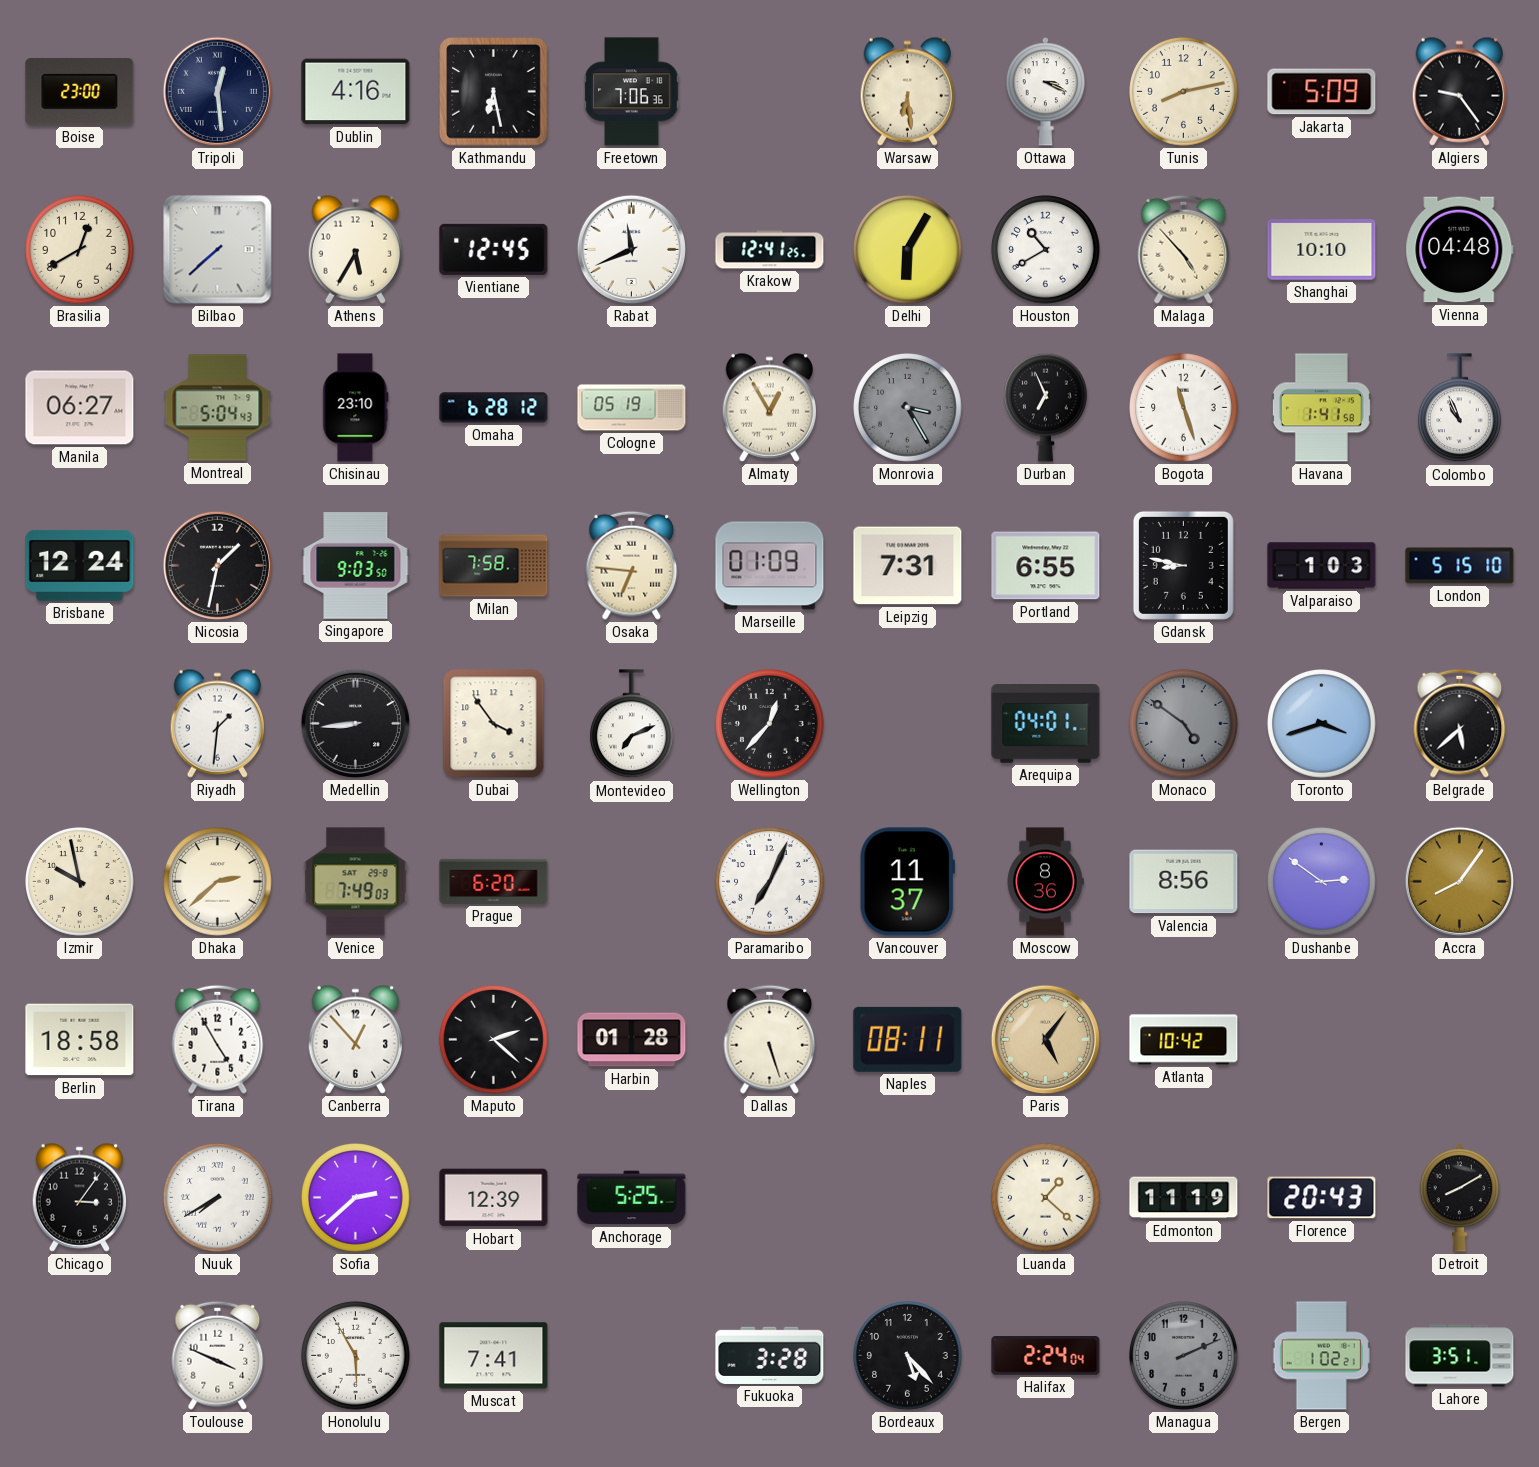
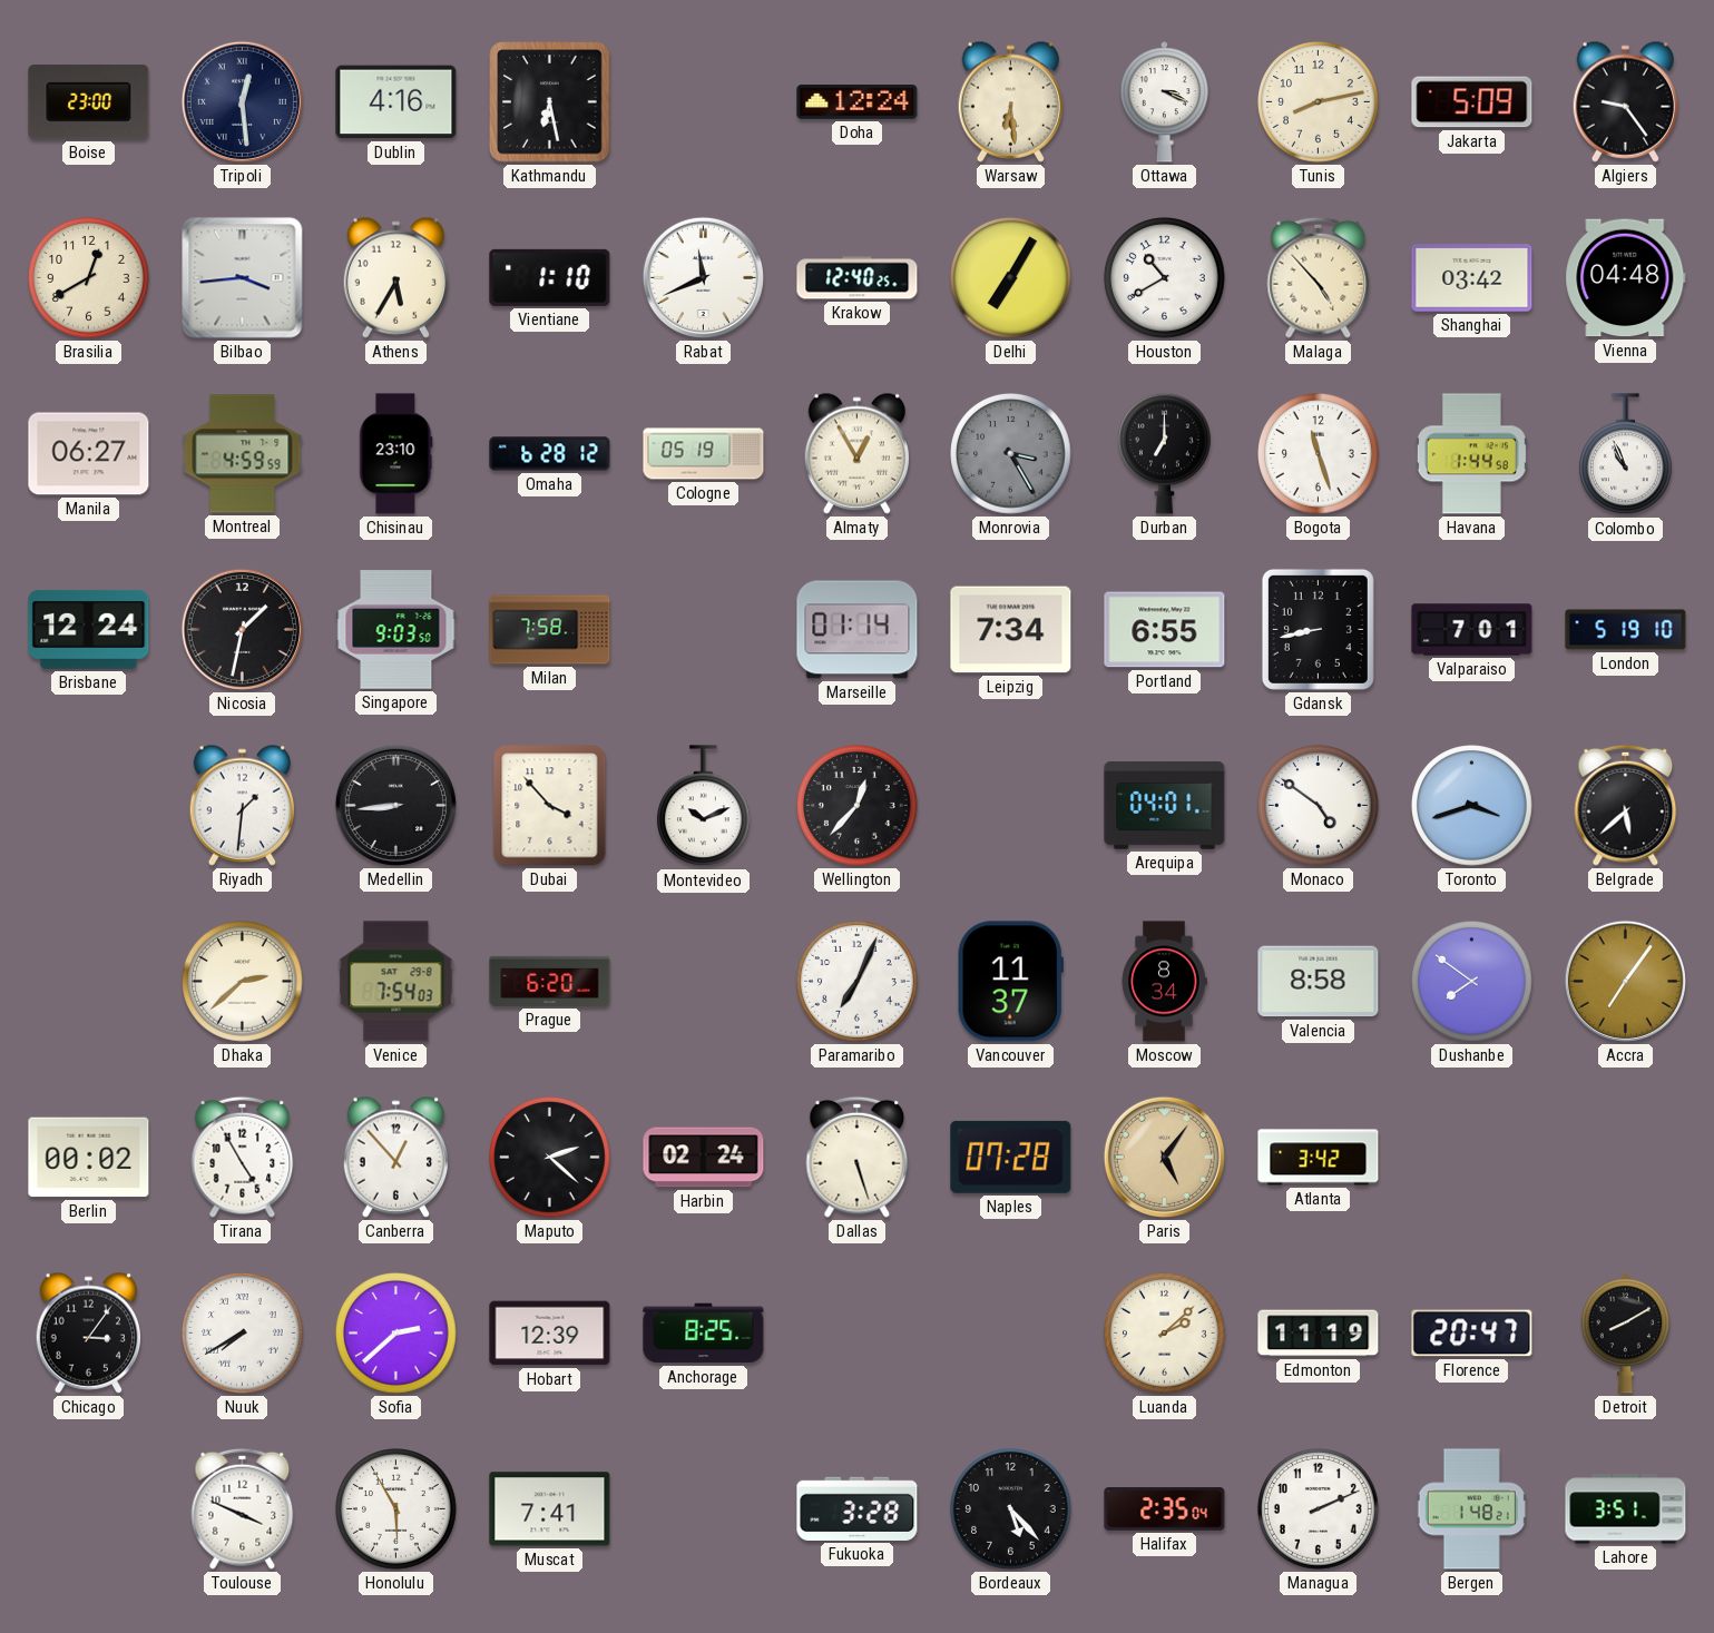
Freetown: 7:06 -> none (632, 92)
Doha: none -> 12:24 (858, 102)
Bilbao: 7:38 -> 3:44 (243, 278)
Vientiane: 12:45 -> 1:10 (550, 277)
Krakow: 12:41 -> 12:40 (858, 278)
Delhi: 6:05 -> 7:05 (1011, 278)
Shanghai: 10:10 -> 03:42 (1472, 278)
Montreal: 5:04 -> 4:59 (243, 454)
Durban: 6:56 -> 7:00 (1165, 453)
Havana: 1:41 -> 1:44 (1471, 454)
Osaka: 6:46 -> none (632, 565)
Marseille: 01:09 -> 01:14 (858, 630)
Leipzig: 7:31 -> 7:34 (1011, 630)
Gdansk: 8:47 -> 8:43 (1318, 629)
Valparaiso: 1:03 -> 7:01 (1472, 630)
London: 5:15 -> 5:19 (1626, 630)
Dubai: 3:54 -> 3:53 (550, 806)
Montevideo: 7:11 -> 10:11 (704, 806)
Monaco dial: grey -> white (1319, 806)
Izmir: 9:58 -> none (80, 882)
Venice: 7:49 -> 7:54 (396, 982)
Moscow: 8:36 -> 8:34 (1164, 982)
Valencia: 8:56 -> 8:58 (1319, 982)
Dushanbe: 2:51 -> 7:51 (1472, 982)
Accra: 8:06 -> 7:06 (1625, 981)
Berlin: 18:58 -> 00:02 (89, 1158)
Harbin: 01:28 -> 02:24 (704, 1158)
Naples: 08:11 -> 07:28 (1011, 1157)
Atlanta: 10:42 -> 3:42 (1319, 1158)
Anchorage: 5:25 -> 8:25 (704, 1334)
Luanda: 1:22 -> 2:08 (1165, 1334)
Florence: 20:43 -> 20:47 (1472, 1334)
Halifax: 2:24 -> 2:35 (1165, 1509)
Managua dial: grey -> white (1319, 1509)
Bergen: 1:02 -> 1:48 (1471, 1509)
